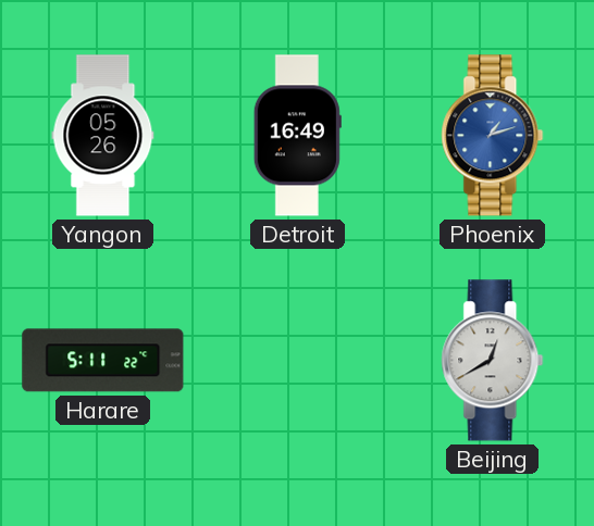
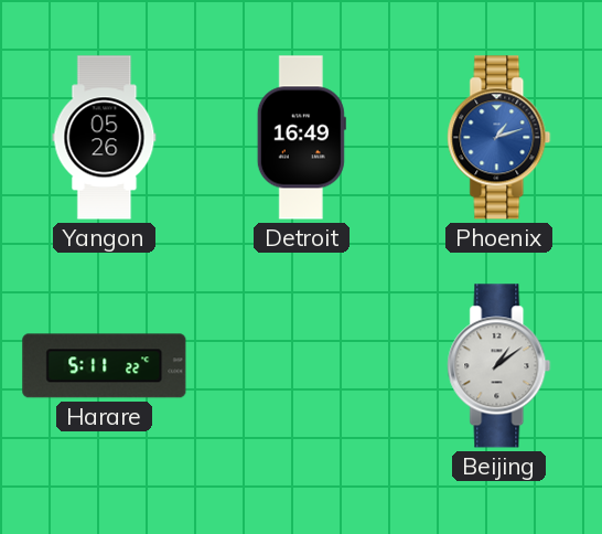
Beijing: 12:40 -> 1:09 (499, 366)
